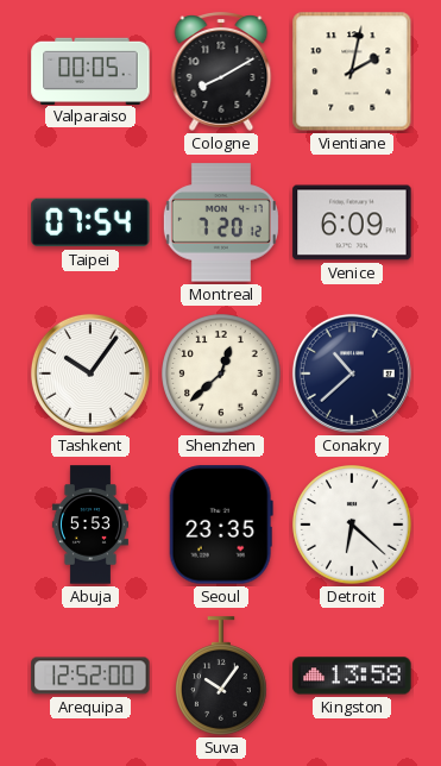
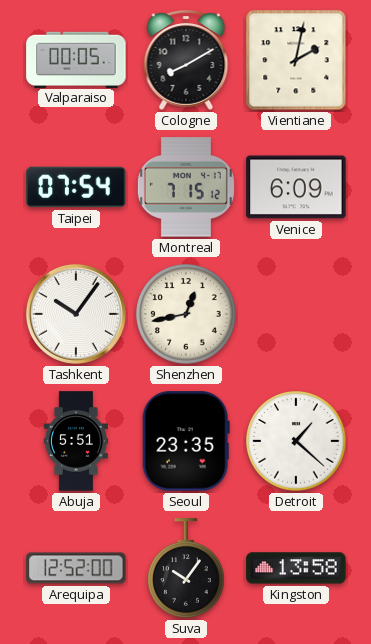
Montreal: 7:20 -> 7:15 (186, 187)
Shenzhen: 12:38 -> 12:43 (186, 314)
Conakry: 10:38 -> none (352, 373)
Abuja: 5:53 -> 5:51 (76, 441)
Detroit: 6:22 -> 1:22 (296, 441)
